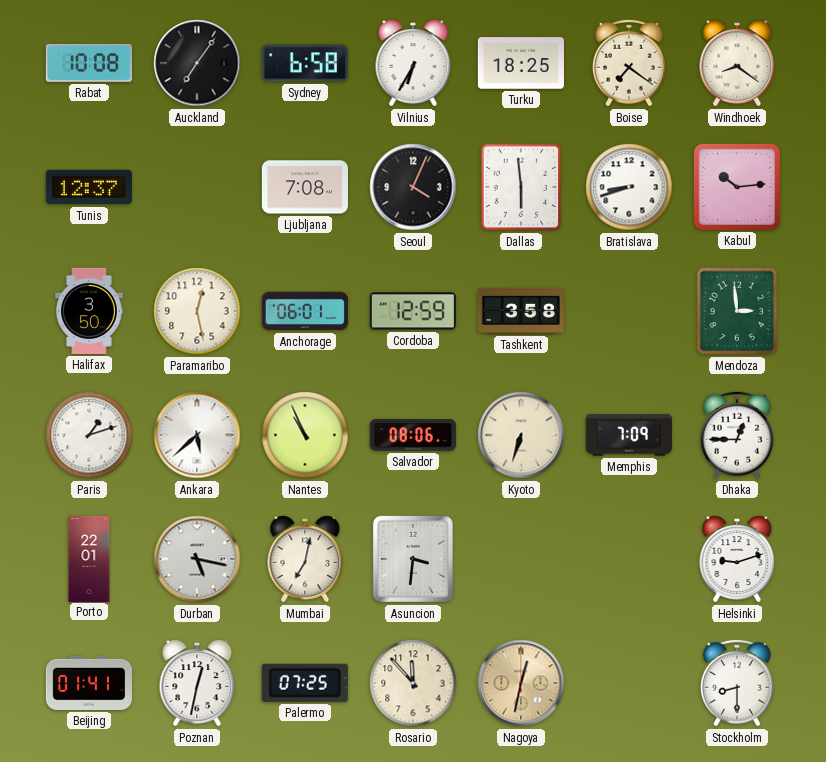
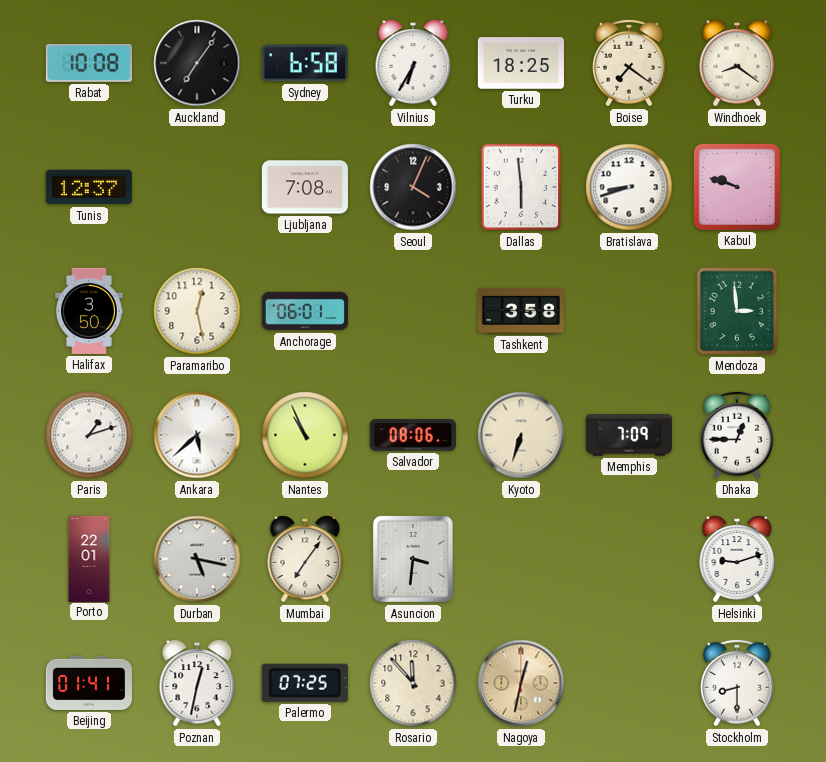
Kabul: 10:14 -> 9:48 (737, 187)
Cordoba: 12:59 -> none (413, 311)
Mumbai: 7:02 -> 7:06 (305, 559)
